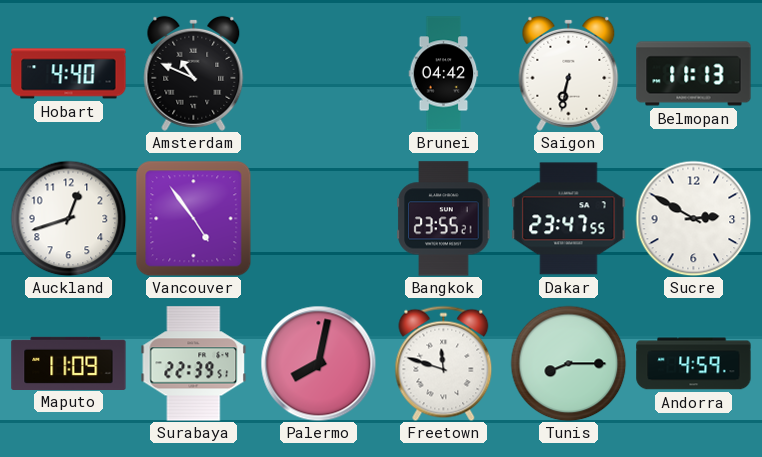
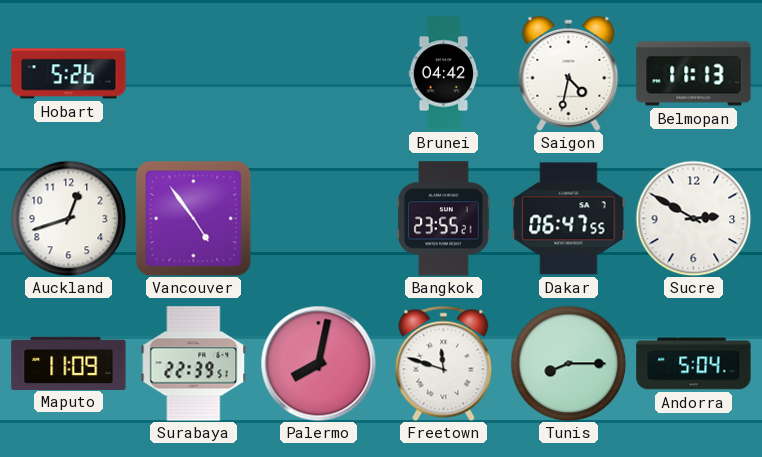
Hobart: 4:40 -> 5:26 (69, 74)
Amsterdam: 10:49 -> none (194, 73)
Saigon: 6:32 -> 4:32 (569, 73)
Dakar: 23:47 -> 06:47 (569, 219)
Andorra: 4:59 -> 5:04 (694, 364)
